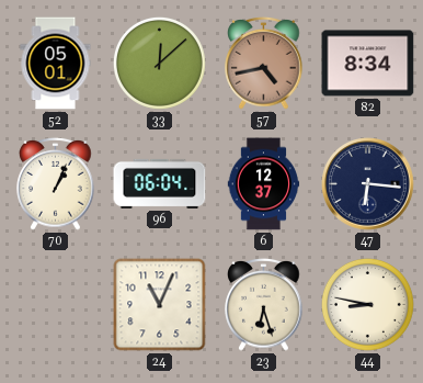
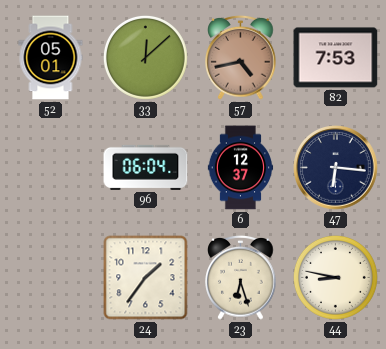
82: 8:34 -> 7:53 (336, 58)
70: 1:04 -> none (56, 184)
24: 11:04 -> 1:36 (146, 278)
